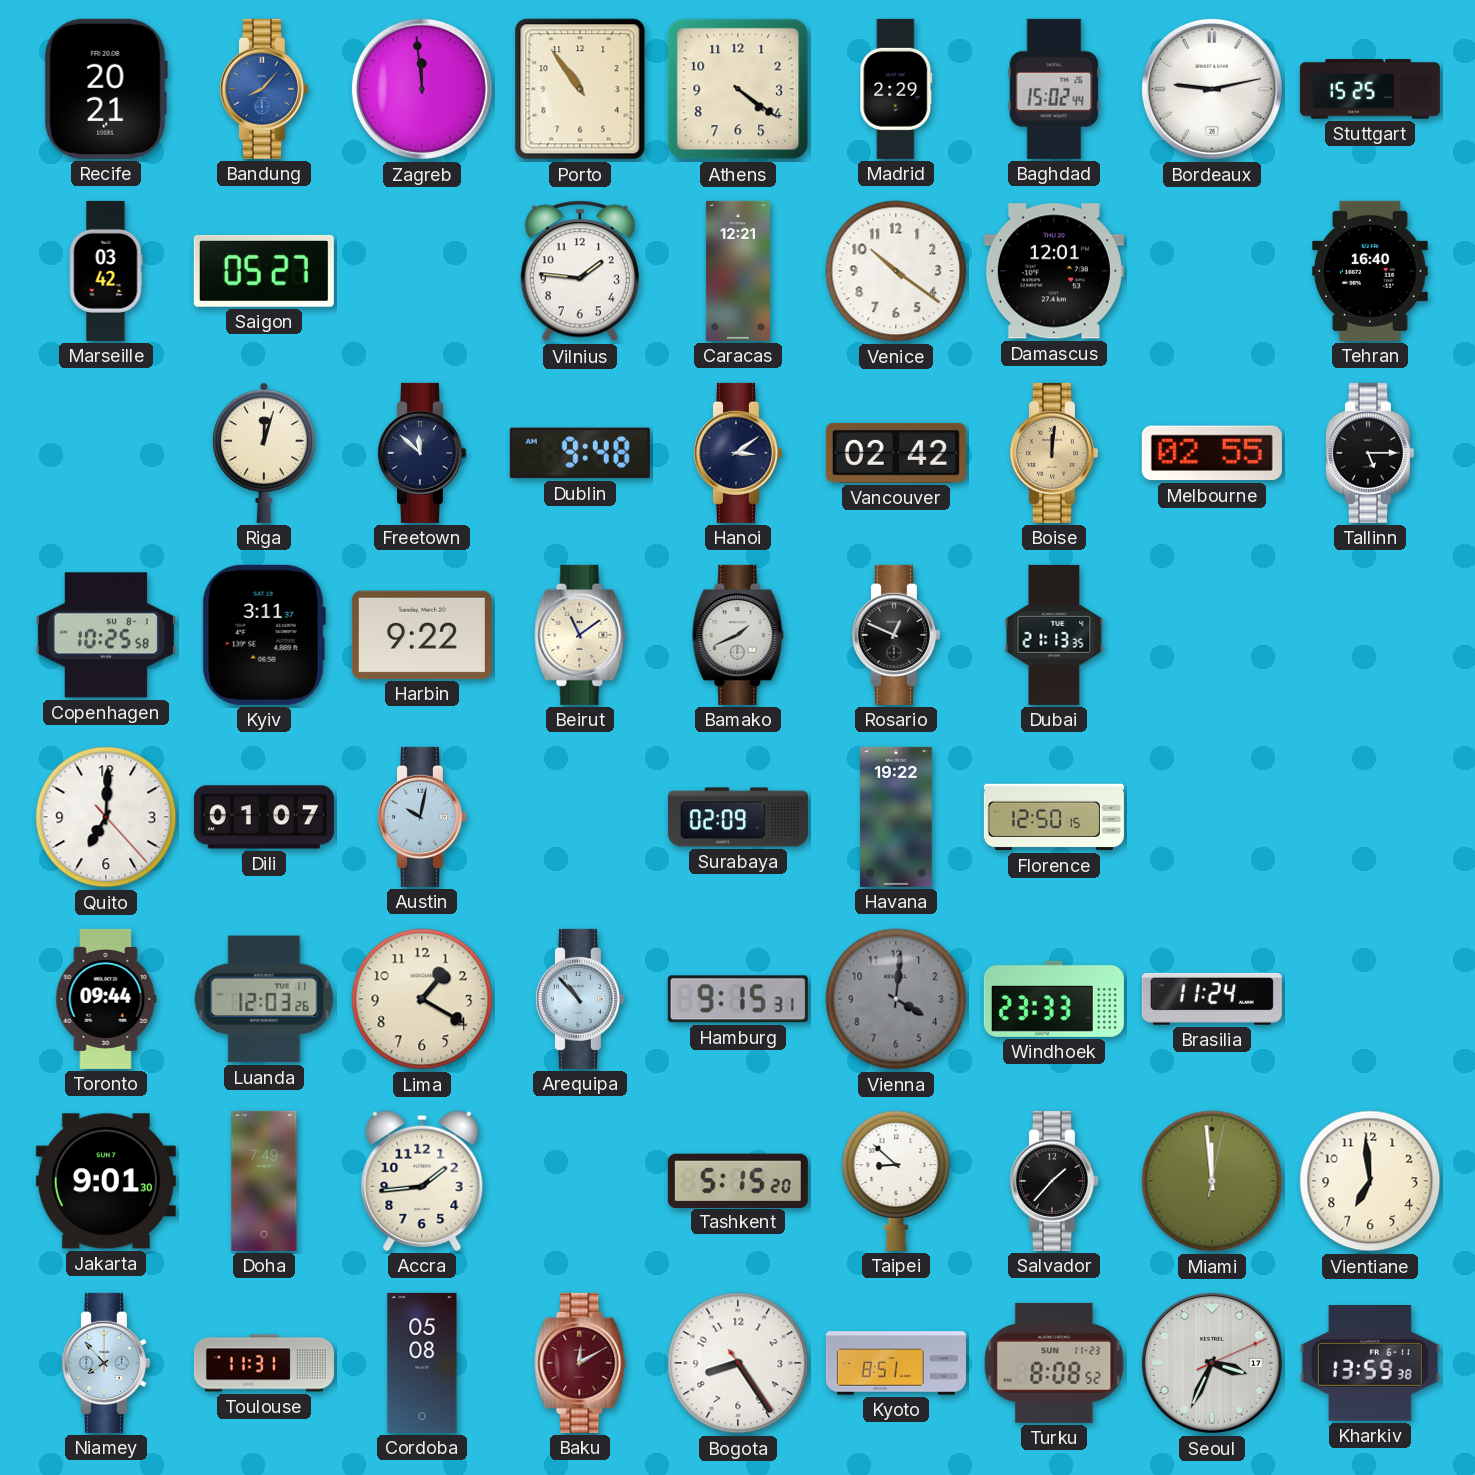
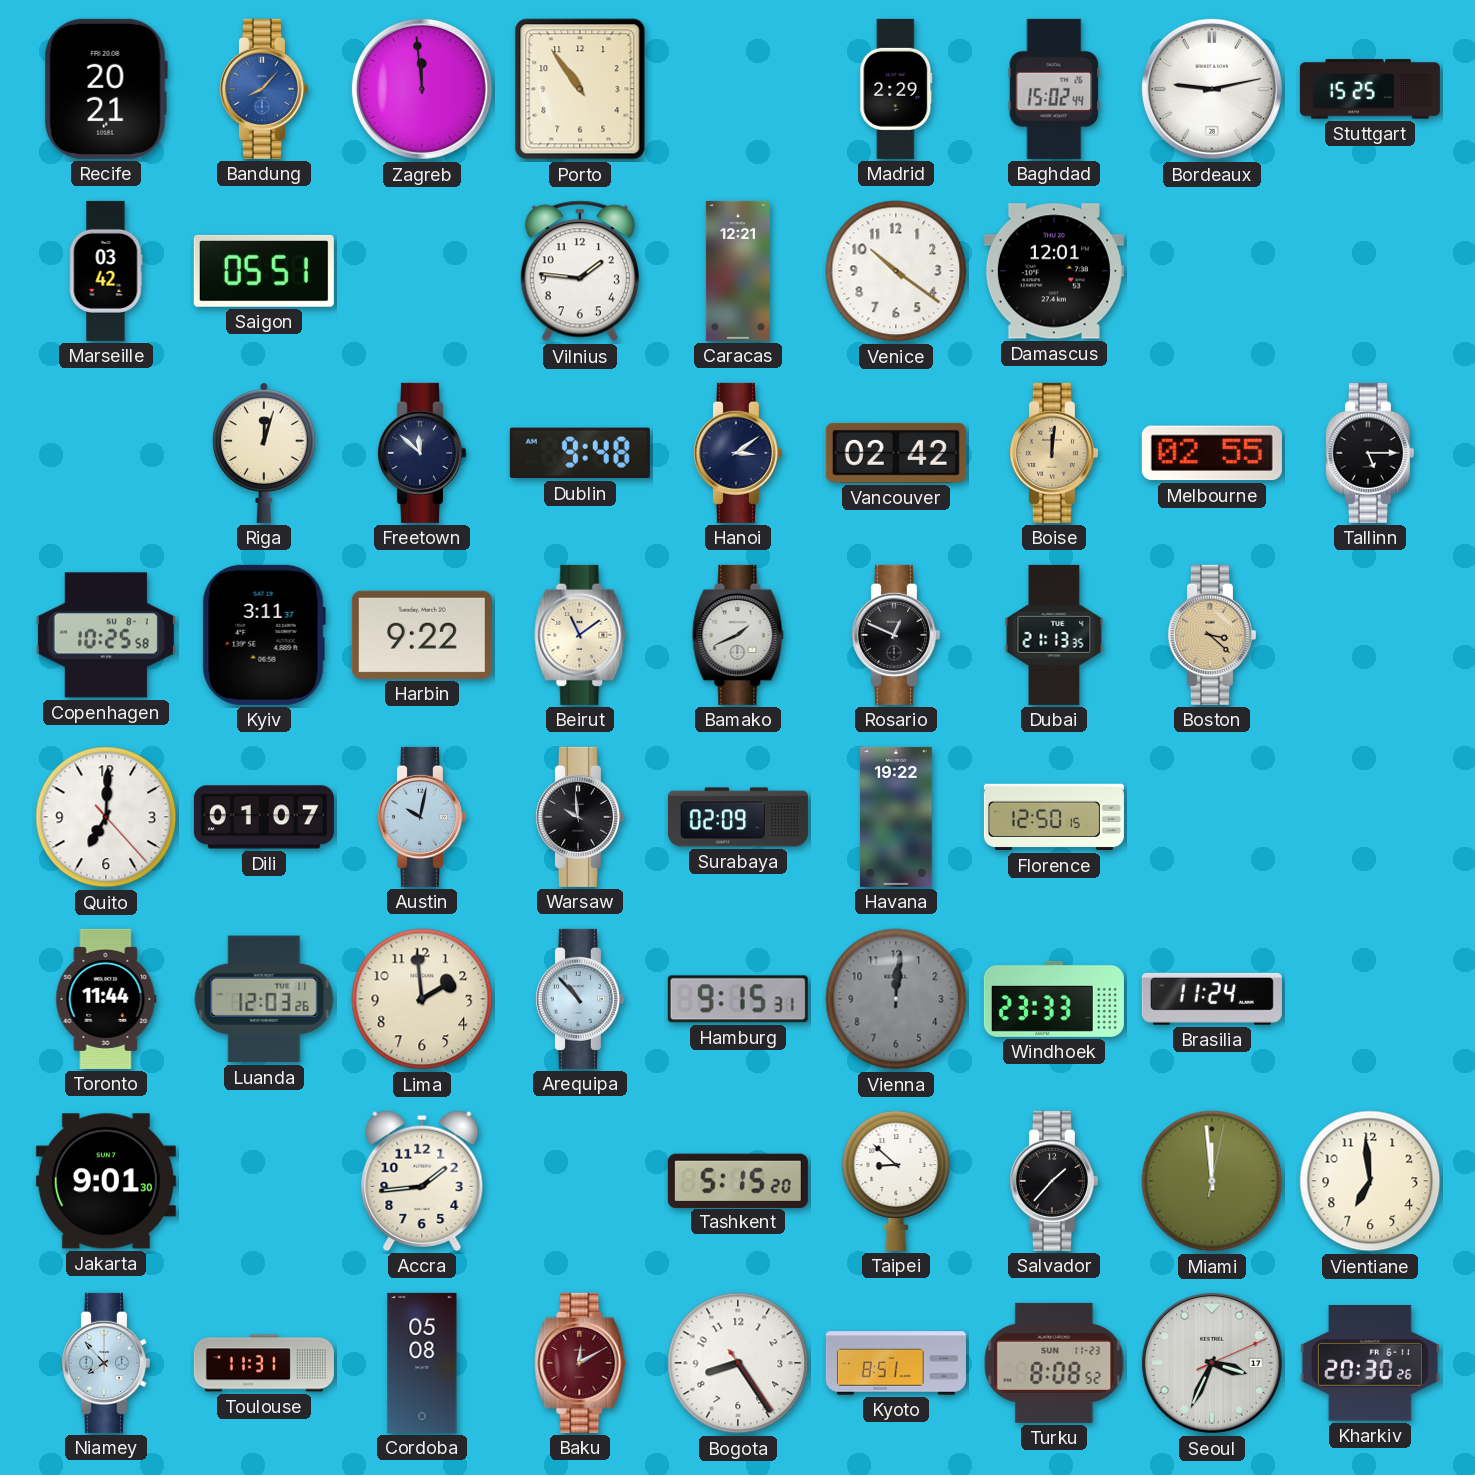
Athens: 4:21 -> none (738, 89)
Saigon: 05:27 -> 05:51 (264, 271)
Tehran: 16:40 -> none (1370, 271)
Boston: none -> 3:22 (1211, 635)
Warsaw: none -> 9:59 (579, 817)
Toronto: 09:44 -> 11:44 (106, 999)
Lima: 1:20 -> 1:59 (422, 999)
Vienna: 4:01 -> 12:01 (896, 999)
Doha: 7:49 -> none (264, 1181)
Kharkiv: 13:59 -> 20:30 (1370, 1364)
